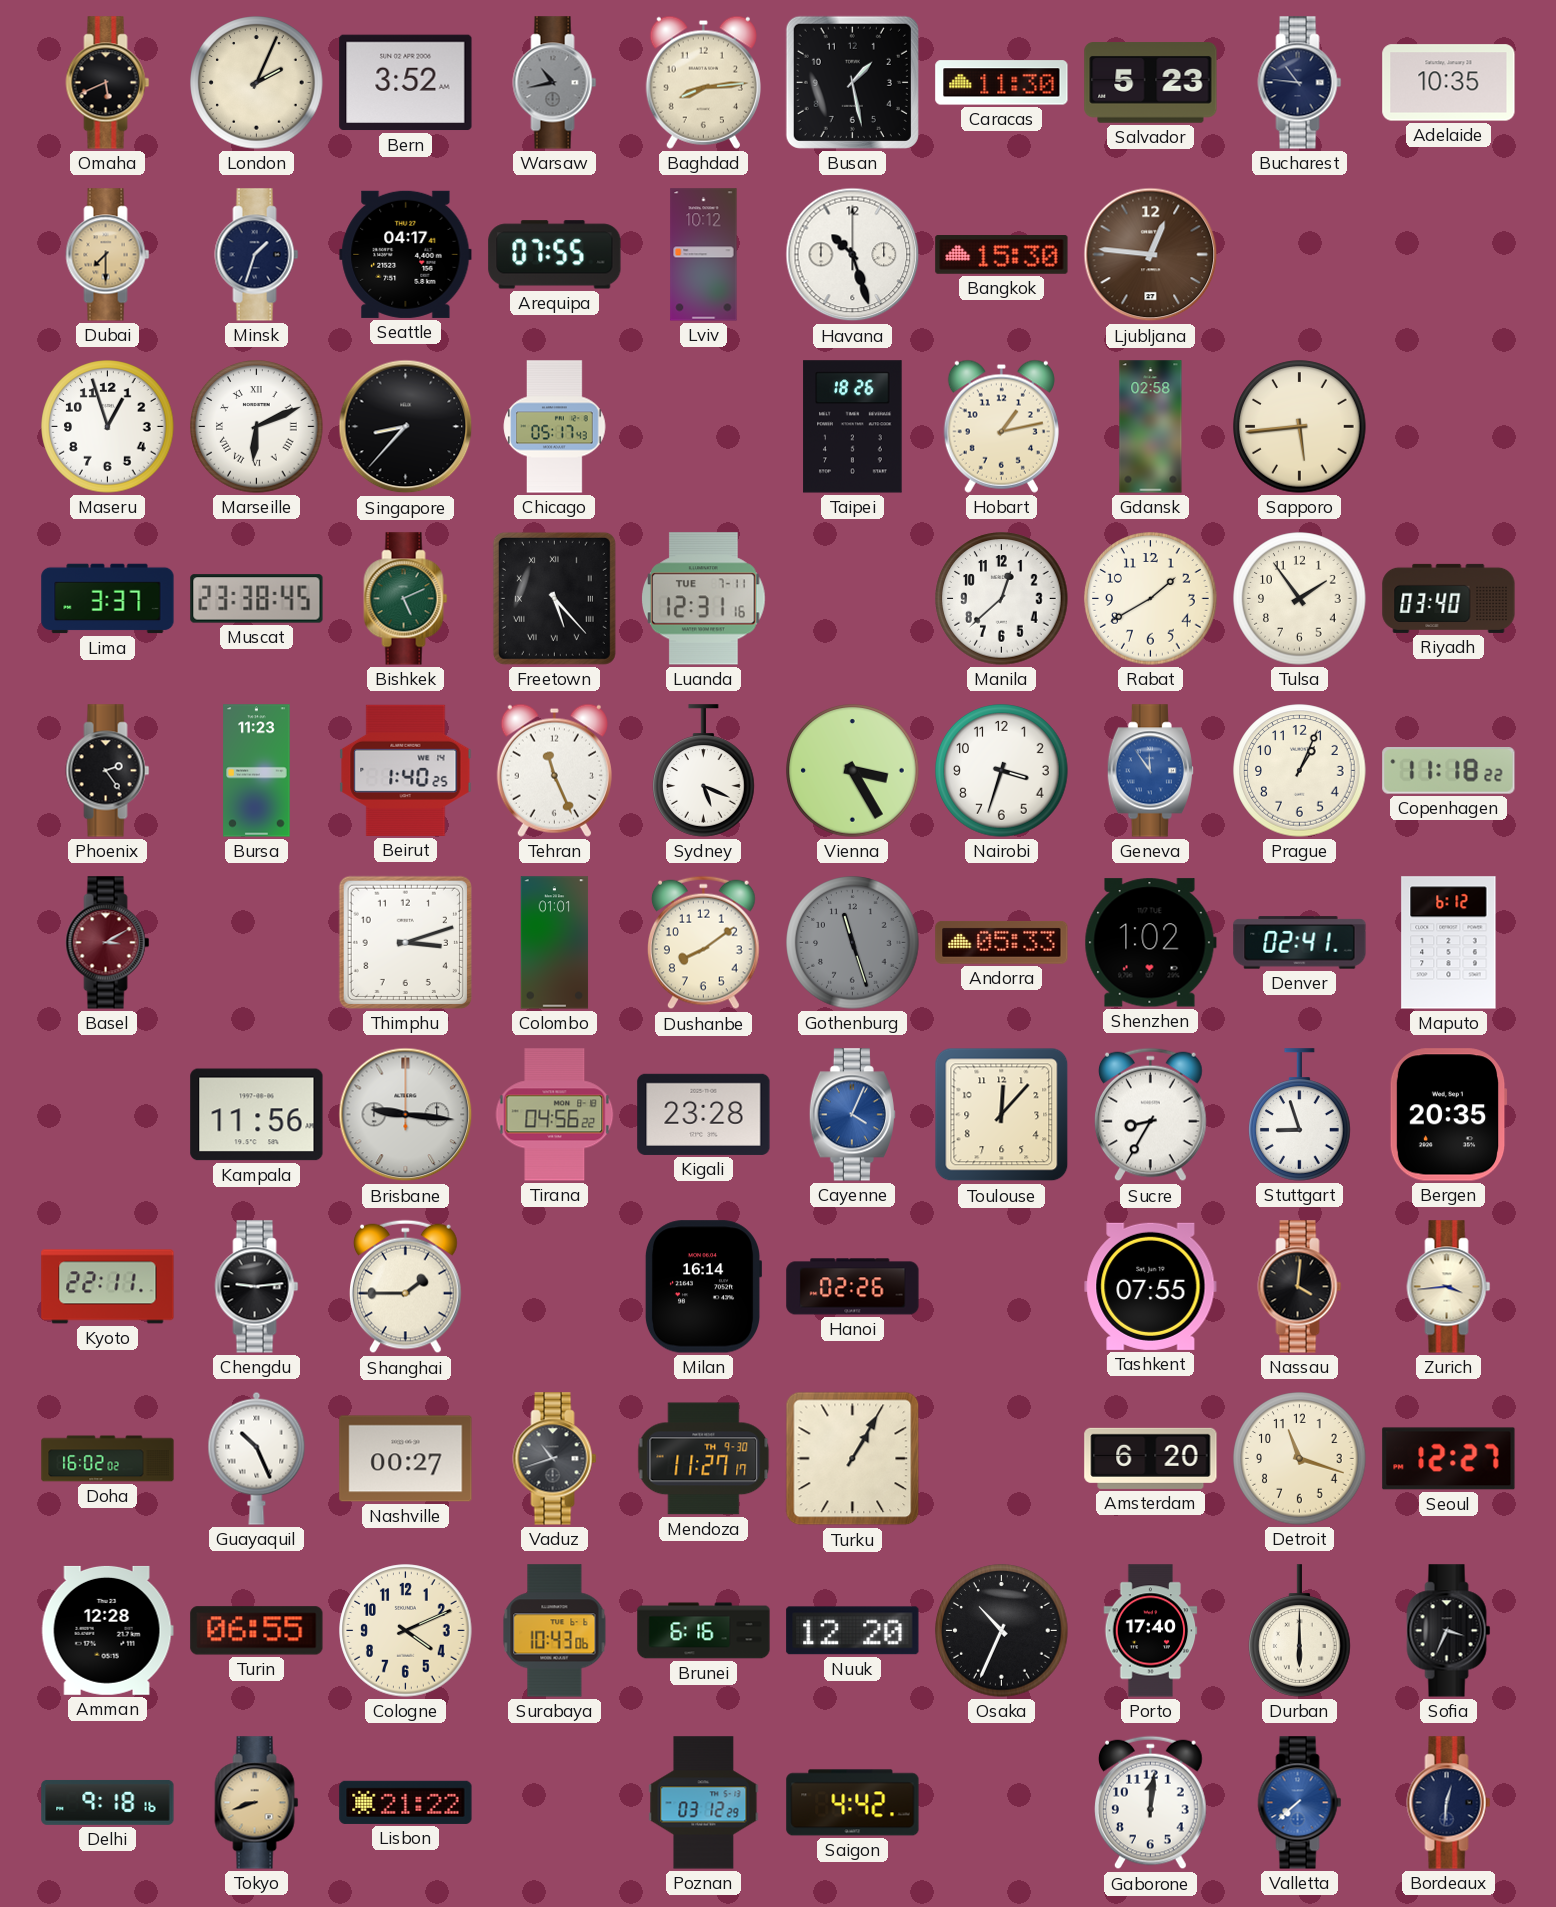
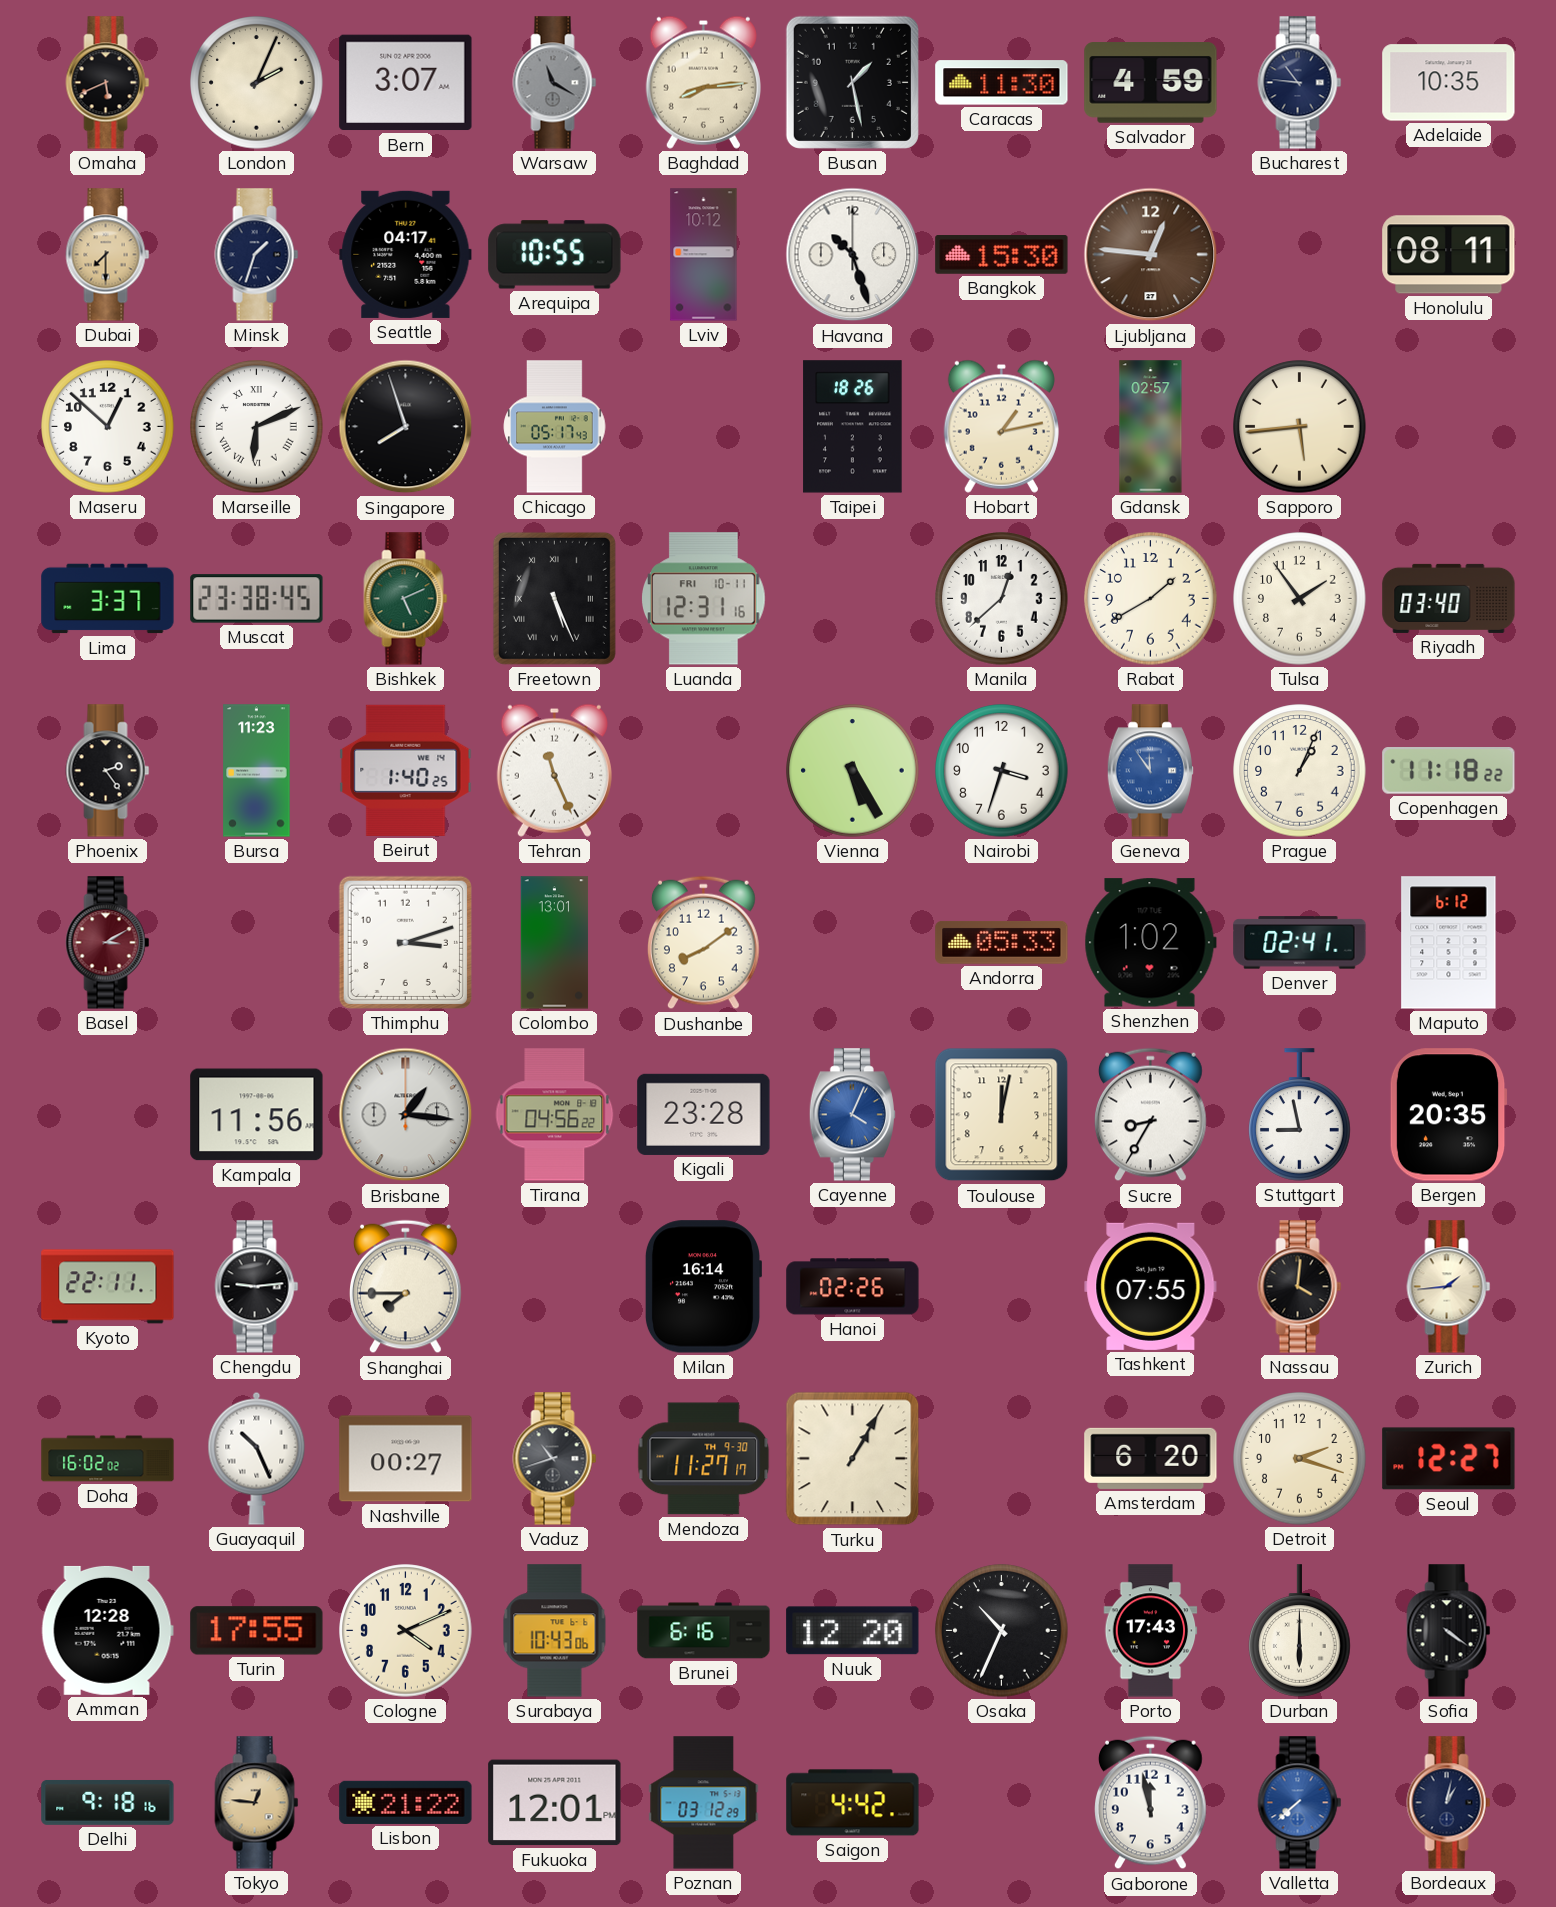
Bern: 3:52 -> 3:07 (406, 83)
Warsaw: 10:43 -> 11:20 (555, 83)
Salvador: 5:23 -> 4:59 (1151, 83)
Arequipa: 07:55 -> 10:55 (555, 255)
Honolulu: none -> 08:11 (1449, 255)
Maseru: 12:57 -> 12:52 (108, 427)
Singapore: 8:37 -> 7:57 (406, 427)
Gdansk: 02:58 -> 02:57 (1151, 427)
Freetown: 5:23 -> 5:26 (554, 598)
Luanda date: TUE 7-11 -> FRI 10-11 (704, 599)
Sydney: 5:19 -> none (704, 771)
Vienna: 3:25 -> 5:25 (853, 771)
Colombo: 01:01 -> 13:01 (555, 943)
Gothenburg: 11:27 -> none (853, 943)
Brisbane: 9:16 -> 1:16 (406, 1115)
Toulouse: 12:07 -> 12:02 (1002, 1115)
Stuttgart: 8:57 -> 8:58 (1300, 1115)
Shanghai: 1:45 -> 7:45 (406, 1287)
Zurich: 3:44 -> 1:44 (1449, 1287)
Detroit: 11:18 -> 2:18 (1300, 1459)
Turin: 06:55 -> 17:55 (257, 1631)
Porto: 17:40 -> 17:43 (1151, 1631)
Sofia: 3:34 -> 4:21 (1449, 1631)
Tokyo: 8:42 -> 12:46 (257, 1803)
Fukuoka: none -> 12:01 (555, 1803)
Gaborone: 12:01 -> 11:58 (1151, 1803)
Bordeaux: 12:31 -> 1:02 (1449, 1803)
